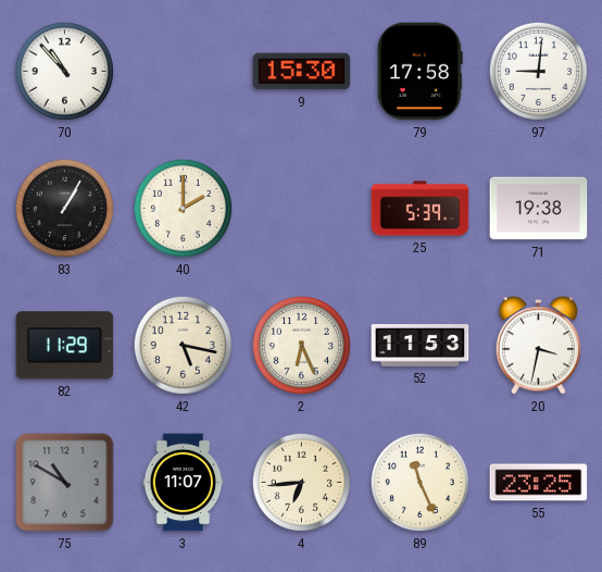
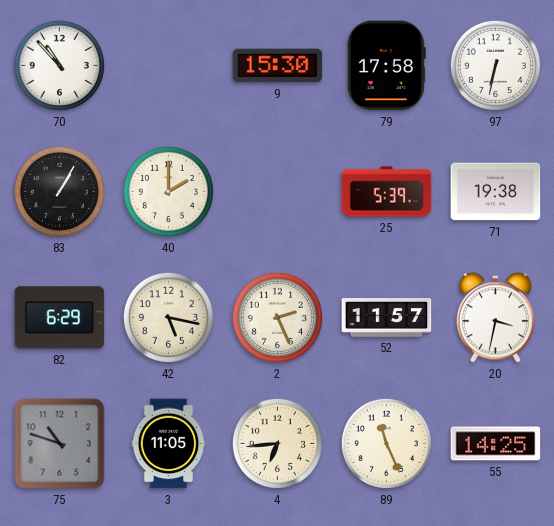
97: 9:01 -> 6:32 (495, 65)
82: 11:29 -> 6:29 (60, 318)
2: 6:26 -> 2:26 (277, 317)
52: 11:53 -> 11:57 (387, 318)
75: 10:50 -> 10:48 (60, 444)
3: 11:07 -> 11:05 (169, 444)
55: 23:25 -> 14:25 (496, 444)
